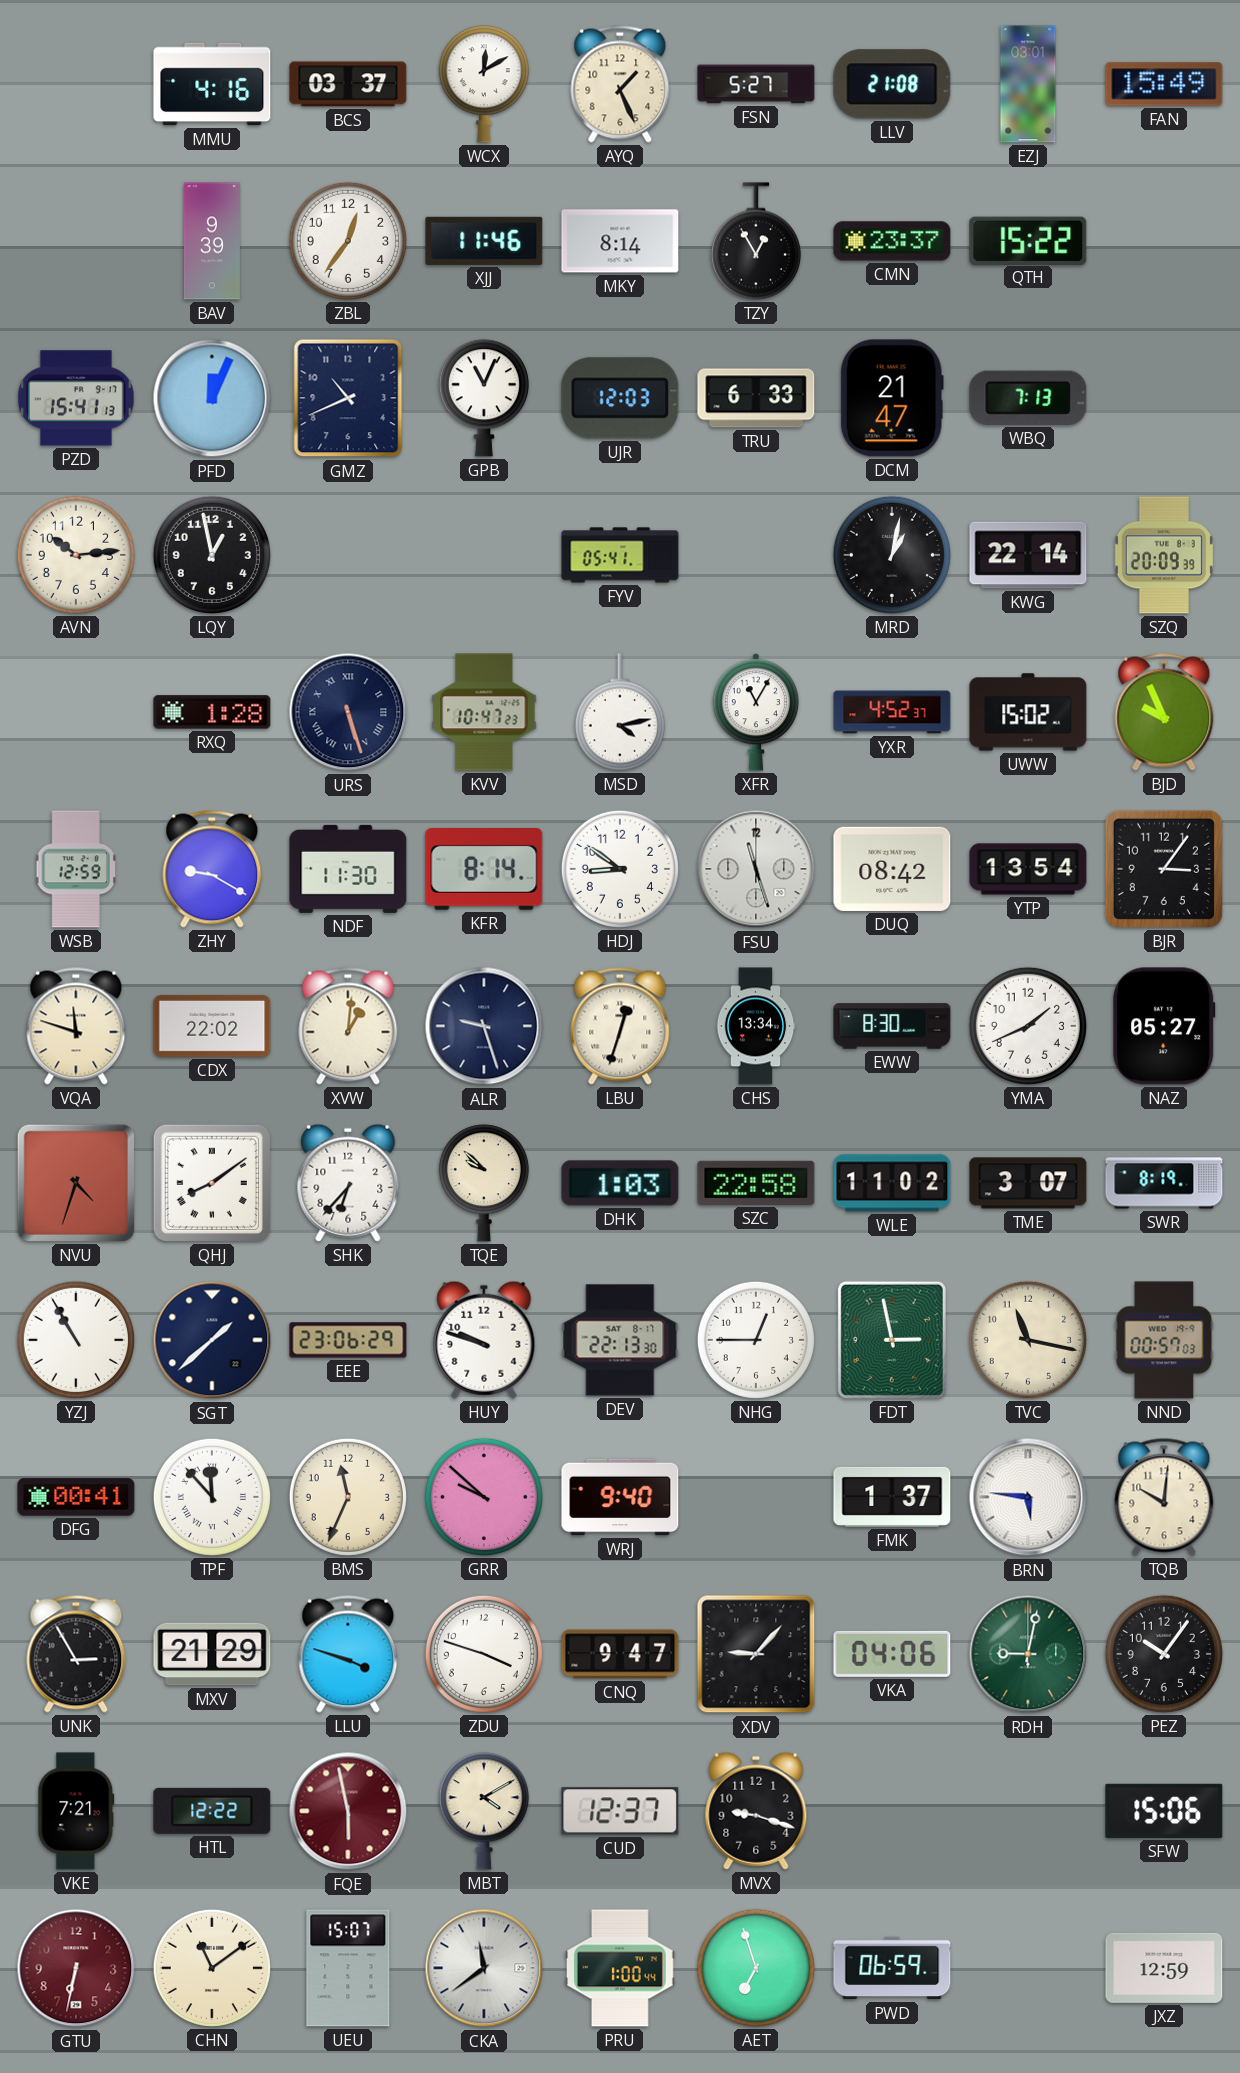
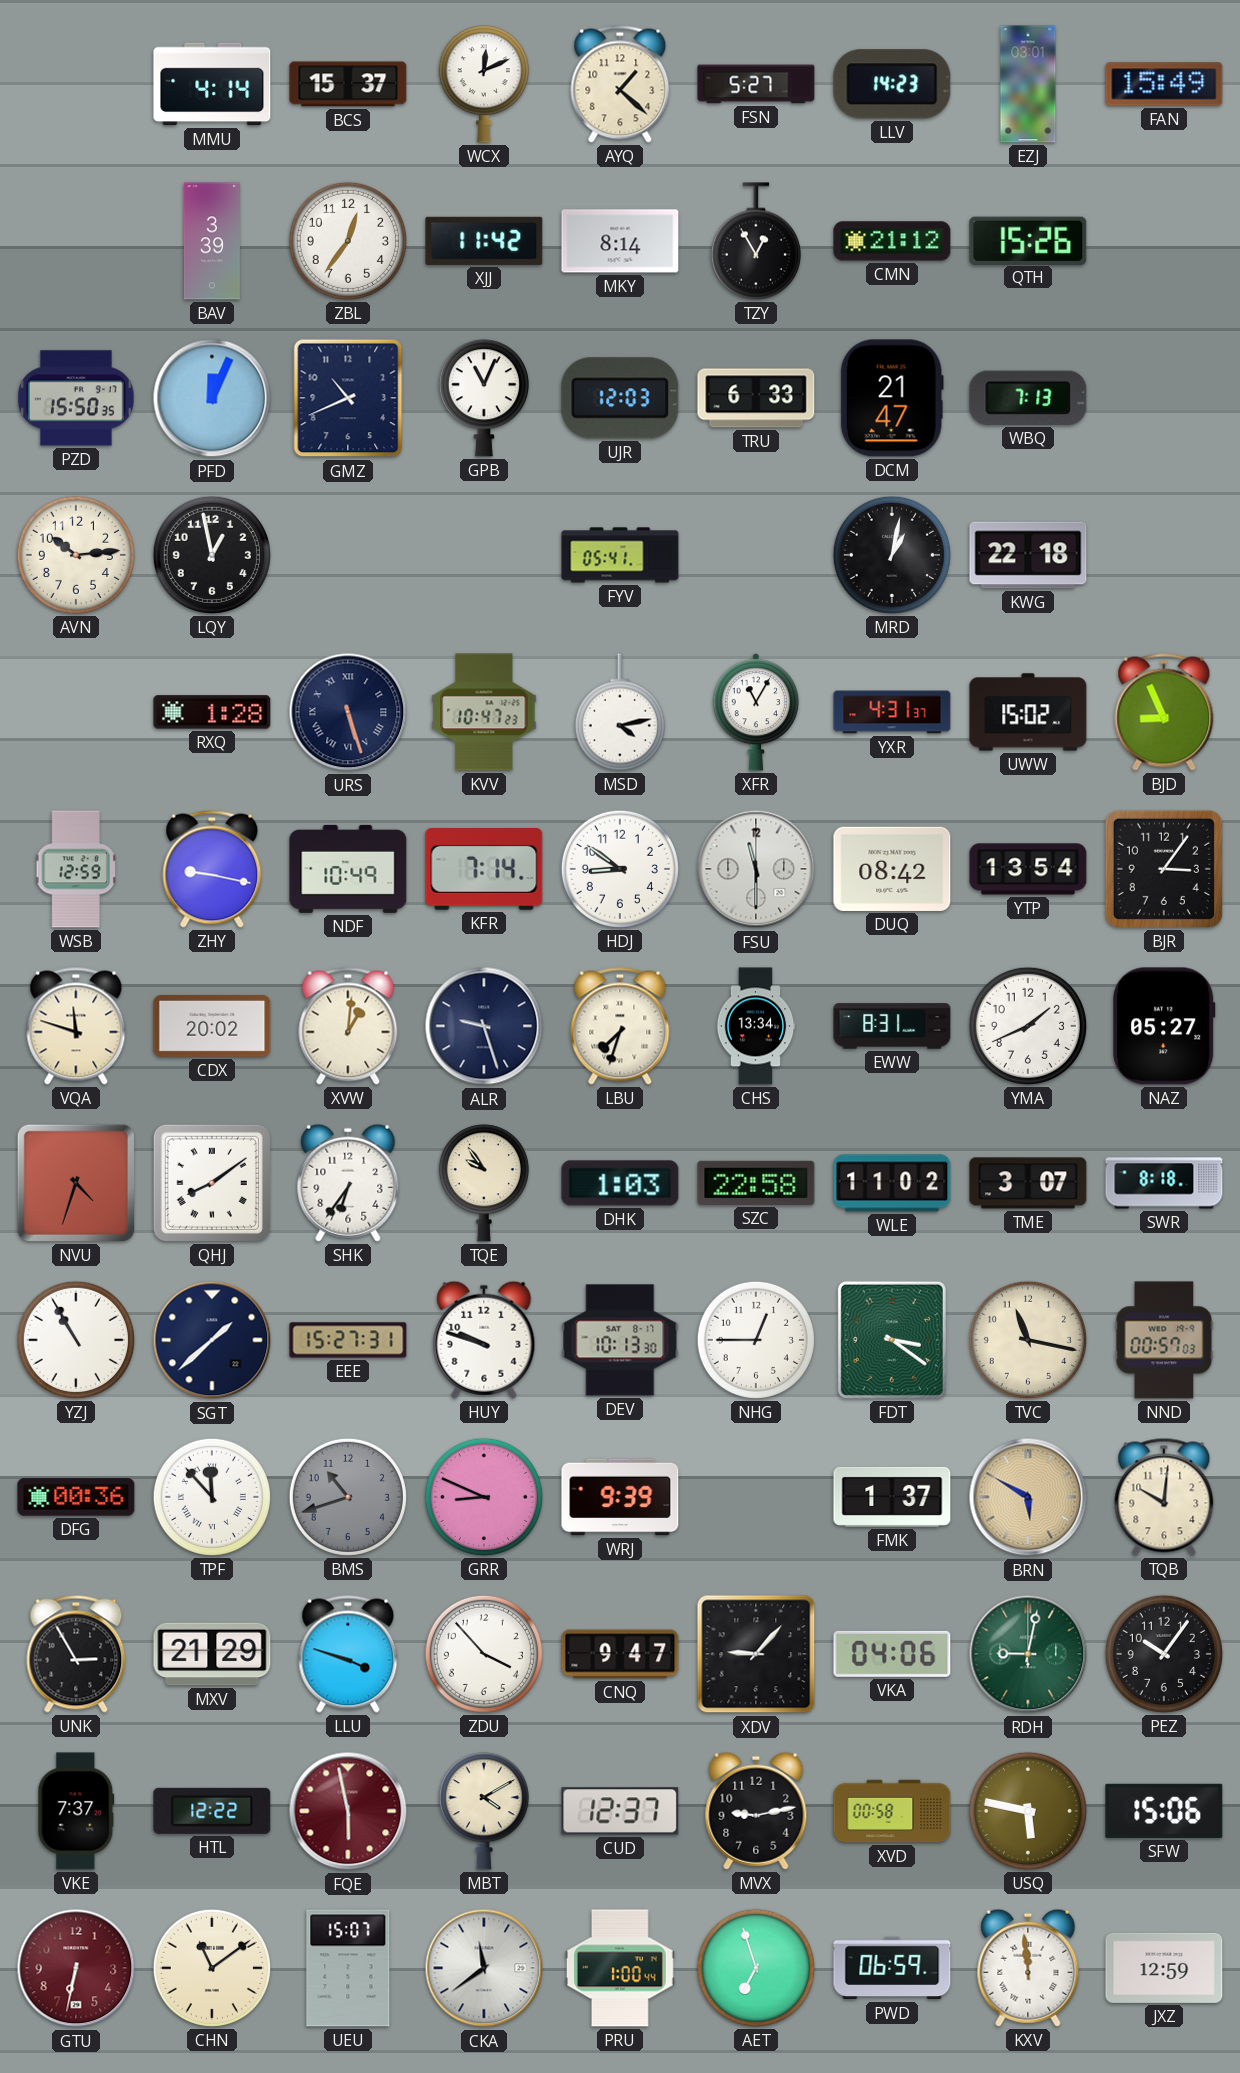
MMU: 4:16 -> 4:14 (212, 84)
BCS: 03:37 -> 15:37 (348, 84)
WCX: 12:10 -> 12:11 (484, 84)
AYQ: 1:26 -> 1:22 (620, 84)
LLV: 21:08 -> 14:23 (892, 84)
BAV: 9:39 -> 3:39 (212, 241)
XJJ: 11:46 -> 11:42 (484, 241)
CMN: 23:37 -> 21:12 (892, 241)
QTH: 15:22 -> 15:26 (1028, 240)
PZD: 15:41 -> 15:50 (77, 398)
KWG: 22:14 -> 22:18 (1028, 555)
SZQ: 20:09 -> none (1164, 555)
YXR: 4:52 -> 4:31 (892, 712)
BJD: 9:56 -> 8:56 (1164, 712)
ZHY: 9:20 -> 9:17 (212, 869)
NDF: 11:30 -> 10:49 (348, 869)
KFR: 8:14 -> 7:14 (484, 870)
FSU: 11:27 -> 11:30 (756, 869)
CDX: 22:02 -> 20:02 (212, 1026)
LBU: 12:33 -> 7:33 (620, 1026)
EWW: 8:30 -> 8:31 (892, 1026)
SHK: 6:37 -> 6:36 (348, 1183)
TQE: 9:52 -> 9:54 (484, 1183)
SWR: 8:19 -> 8:18 (1164, 1183)
EEE: 23:06 -> 15:27 (348, 1340)
DEV: 22:13 -> 10:13 (620, 1340)
FDT: 2:58 -> 3:21 (892, 1340)
DFG: 00:41 -> 00:36 (76, 1497)
BMS: 11:34 -> 10:42 (348, 1497)
BMS dial: cream -> grey (348, 1497)
GRR: 9:52 -> 8:49 (484, 1497)
WRJ: 9:40 -> 9:39 (620, 1497)
BRN: 5:46 -> 5:50 (1028, 1497)
BRN dial: white -> champagne (1028, 1497)
ZDU: 3:48 -> 3:53 (484, 1654)
VKE: 7:21 -> 7:37 (76, 1811)
MVX: 9:18 -> 9:13 (756, 1811)
XVD: none -> 00:58 (892, 1811)
USQ: none -> 5:47 (1028, 1811)
KXV: none -> 11:59 (1028, 1968)
